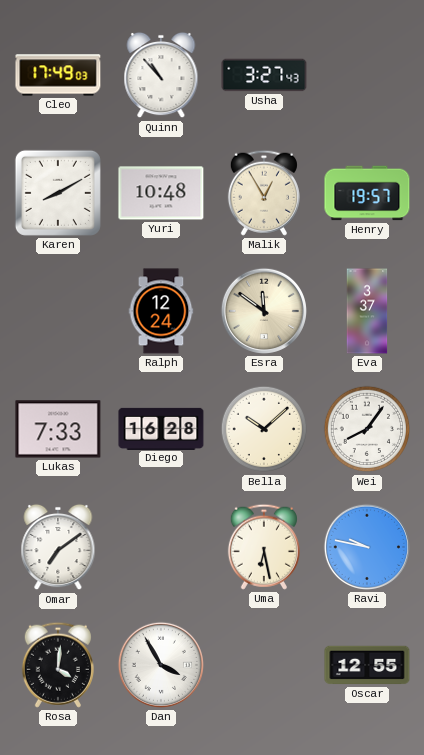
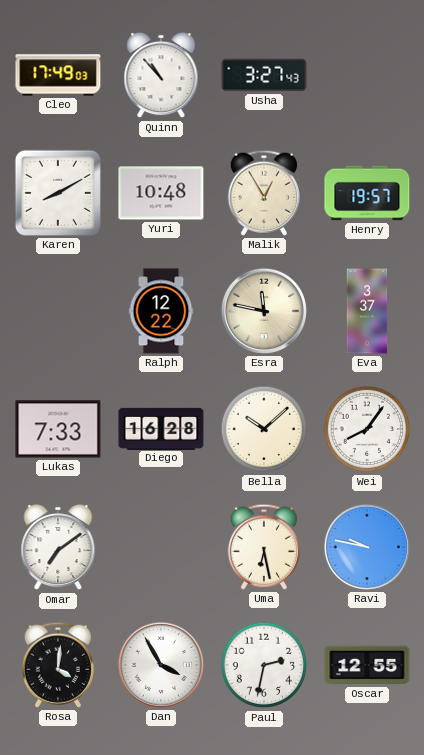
Ralph: 12:24 -> 12:22 (161, 311)
Esra: 11:51 -> 11:47 (264, 311)
Paul: none -> 2:32 (264, 665)
